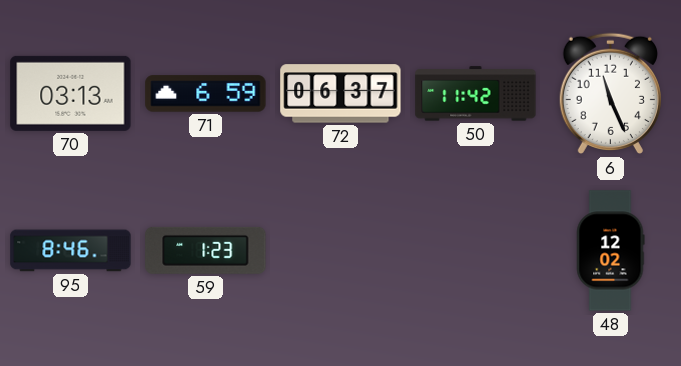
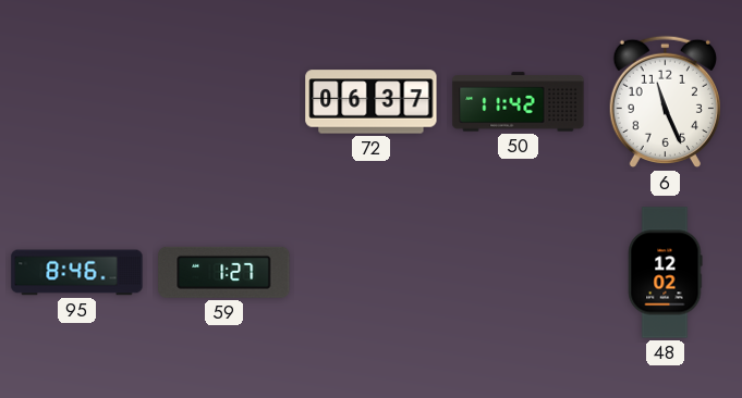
70: 03:13 -> none (71, 93)
71: 6:59 -> none (206, 94)
59: 1:23 -> 1:27 (224, 272)
